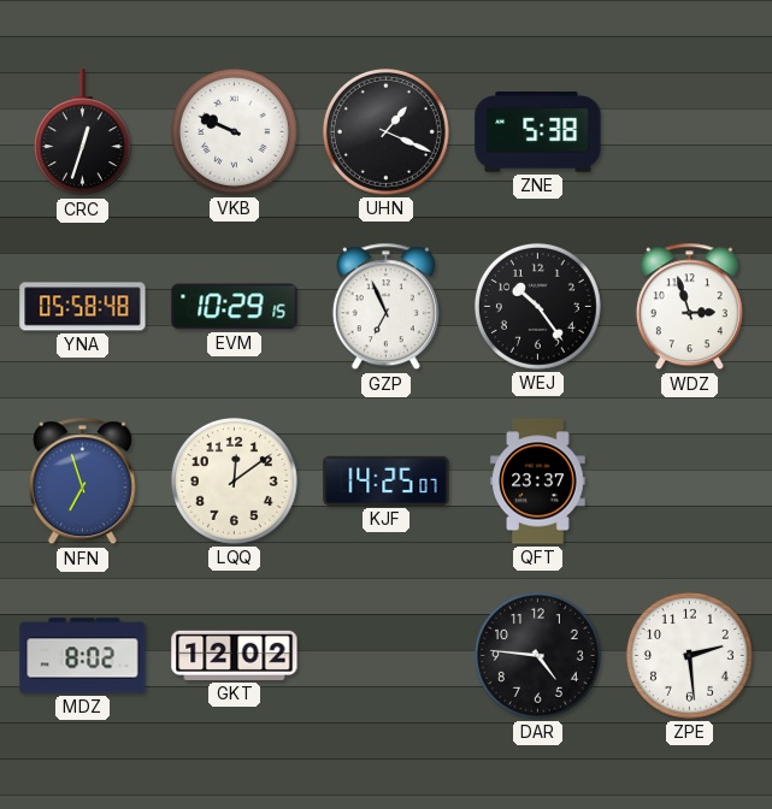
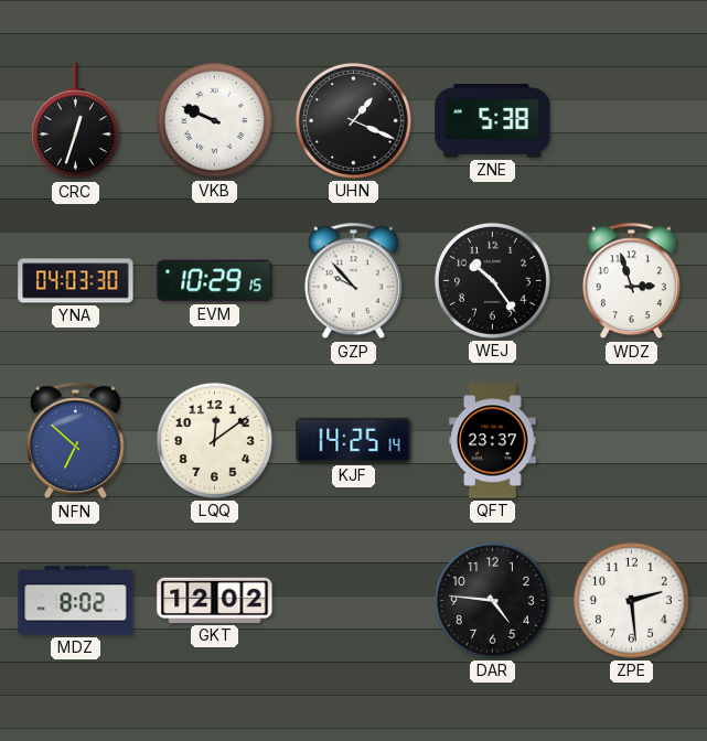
YNA: 05:58 -> 04:03 (76, 281)
GZP: 6:56 -> 9:53 (353, 281)
NFN: 6:57 -> 6:52 (75, 441)
KJF: 14:25:07 -> 14:25:14 (354, 440)
